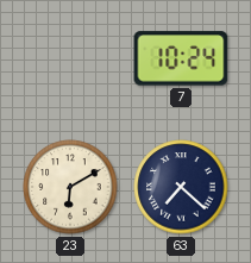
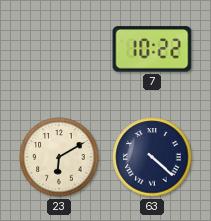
7: 10:24 -> 10:22 (152, 49)
63: 7:22 -> 4:22 (152, 157)
